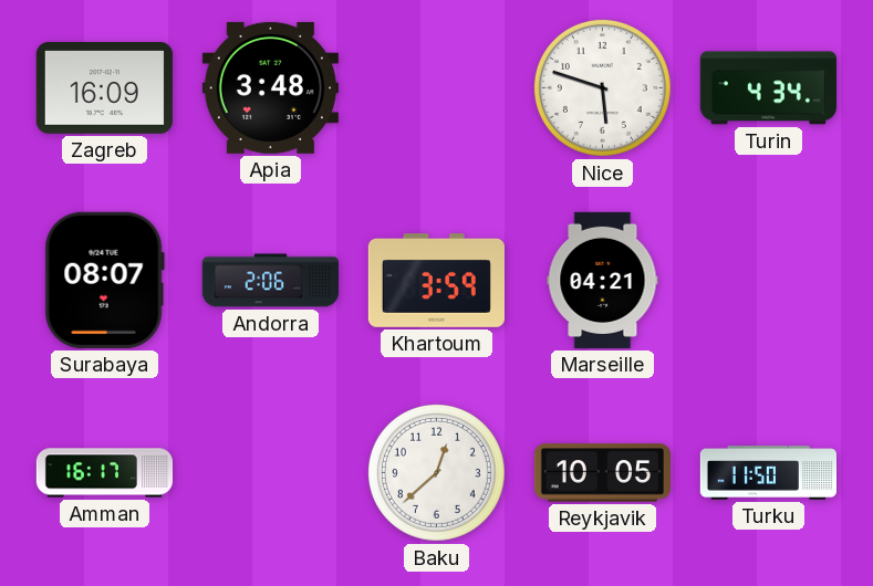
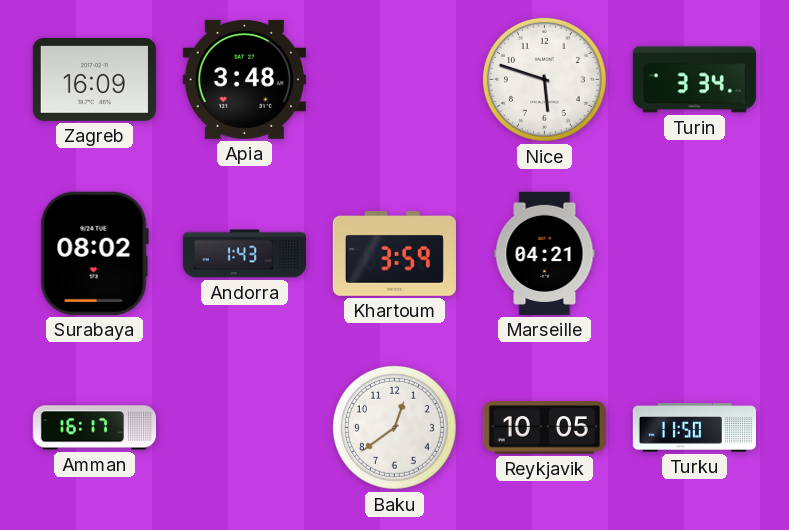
Turin: 4:34 -> 3:34 (694, 80)
Surabaya: 08:07 -> 08:02 (94, 253)
Andorra: 2:06 -> 1:43 (244, 254)
Baku: 12:38 -> 12:39 (394, 427)
